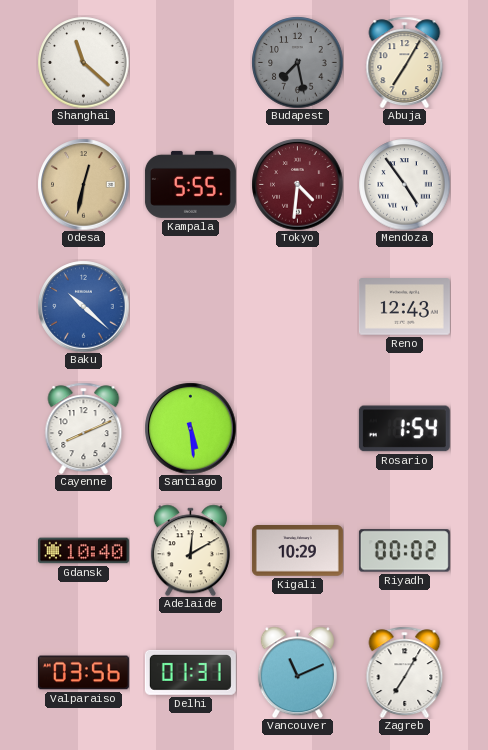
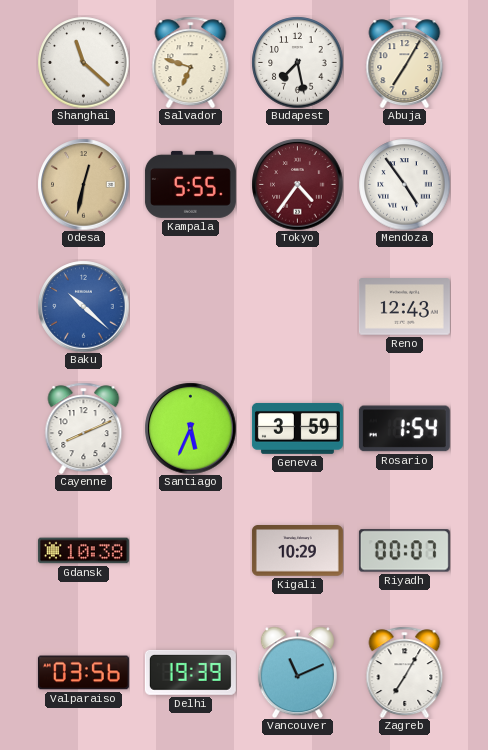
Salvador: none -> 6:48 (191, 62)
Budapest dial: grey -> white (297, 62)
Tokyo: 4:31 -> 4:36 (297, 184)
Santiago: 5:29 -> 5:34 (190, 428)
Geneva: none -> 3:59 (297, 428)
Gdansk: 10:40 -> 10:38 (83, 551)
Adelaide: 12:10 -> none (190, 550)
Riyadh: 00:02 -> 00:07 (404, 551)
Delhi: 01:31 -> 19:39 (190, 672)
